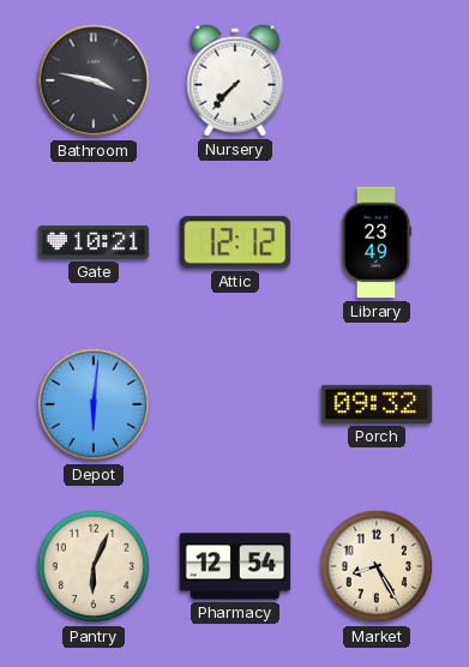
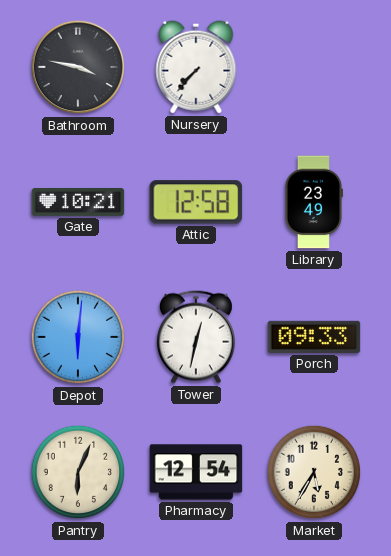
Attic: 12:12 -> 12:58 (196, 202)
Tower: none -> 12:32 (196, 337)
Porch: 09:32 -> 09:33 (314, 337)
Market: 8:25 -> 5:35 (314, 472)
